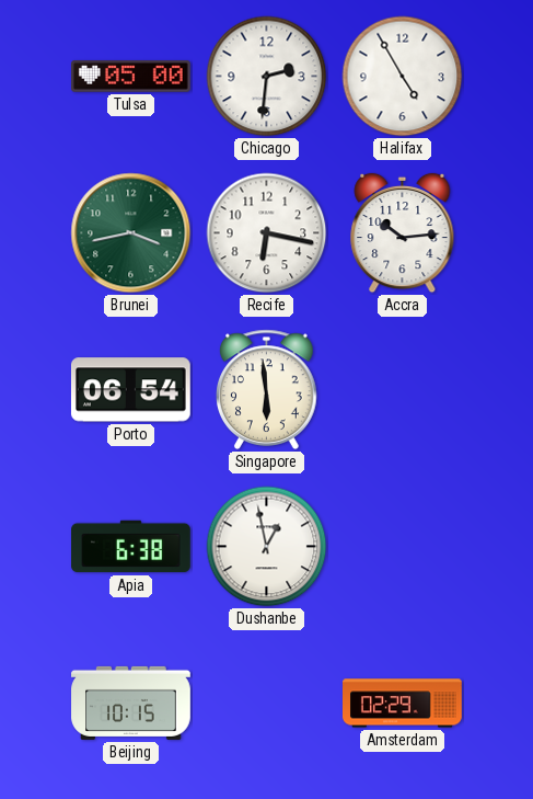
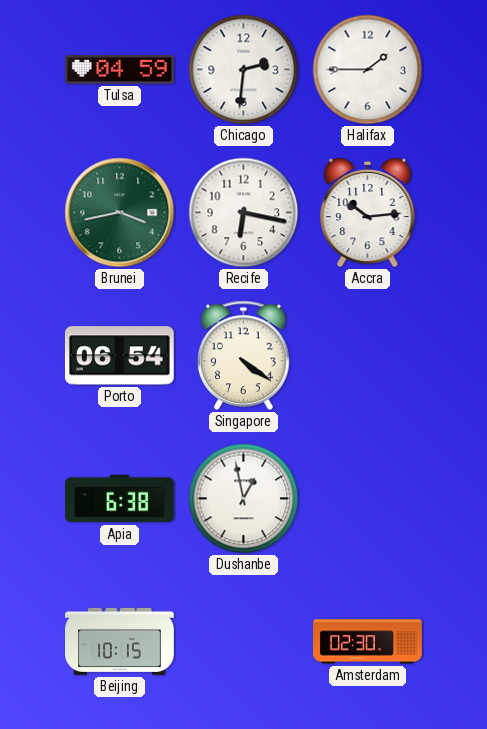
Tulsa: 05:00 -> 04:59 (120, 70)
Halifax: 4:55 -> 1:45 (368, 70)
Singapore: 5:59 -> 4:21 (244, 355)
Amsterdam: 02:29 -> 02:30 (368, 642)
